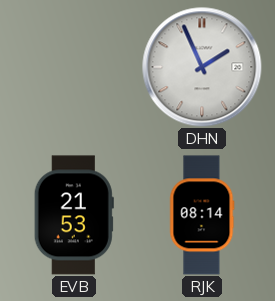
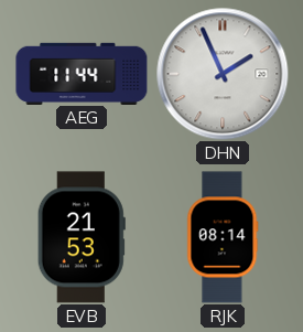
AEG: none -> 11:44 (82, 73)
